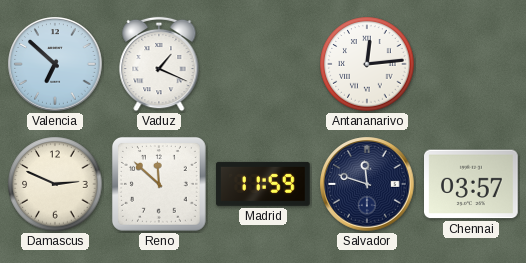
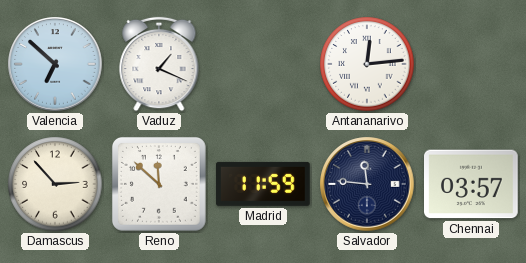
Damascus: 2:49 -> 2:53 (55, 184)
Salvador: 11:48 -> 11:46 (367, 184)
